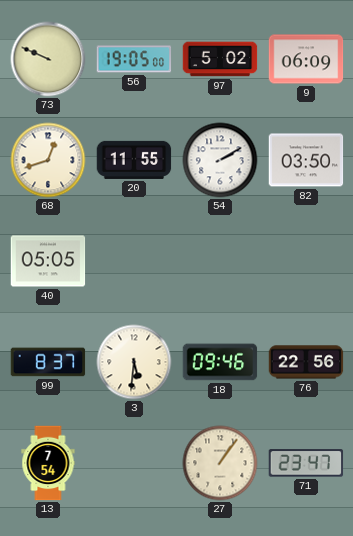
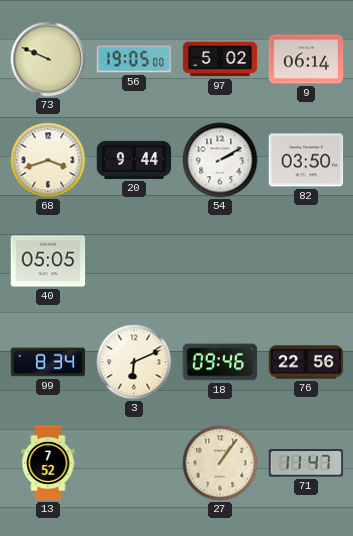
9: 06:09 -> 06:14 (306, 59)
68: 12:42 -> 3:42 (48, 160)
20: 11:55 -> 9:44 (134, 160)
99: 8:37 -> 8:34 (48, 362)
3: 5:31 -> 6:11 (134, 362)
13: 7:54 -> 7:52 (48, 463)
71: 23:47 -> 11:47 (306, 463)
